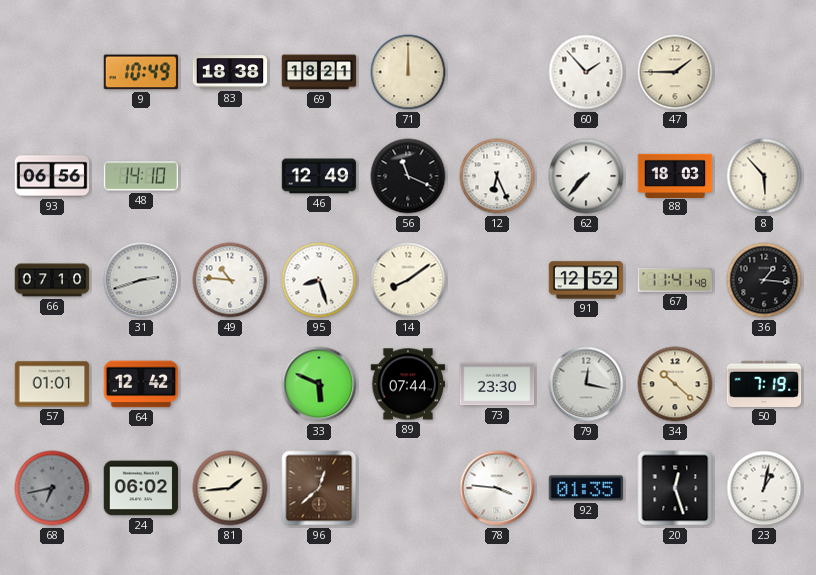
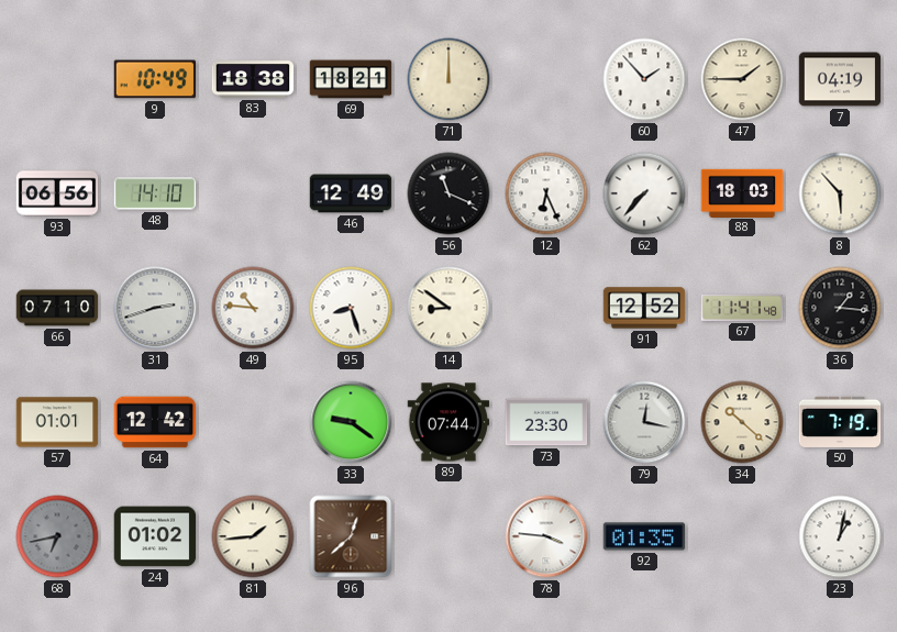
7: none -> 04:19 (840, 79)
14: 8:09 -> 8:51 (449, 308)
33: 5:49 -> 9:21 (351, 422)
24: 06:02 -> 01:02 (155, 536)
20: 12:27 -> none (675, 488)
